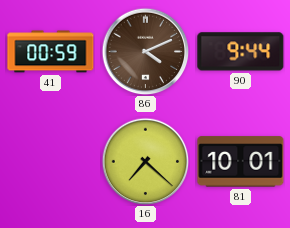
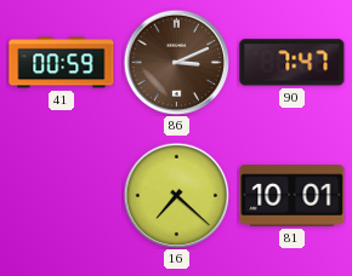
86: 4:11 -> 3:11 (176, 62)
90: 9:44 -> 7:47 (293, 63)
